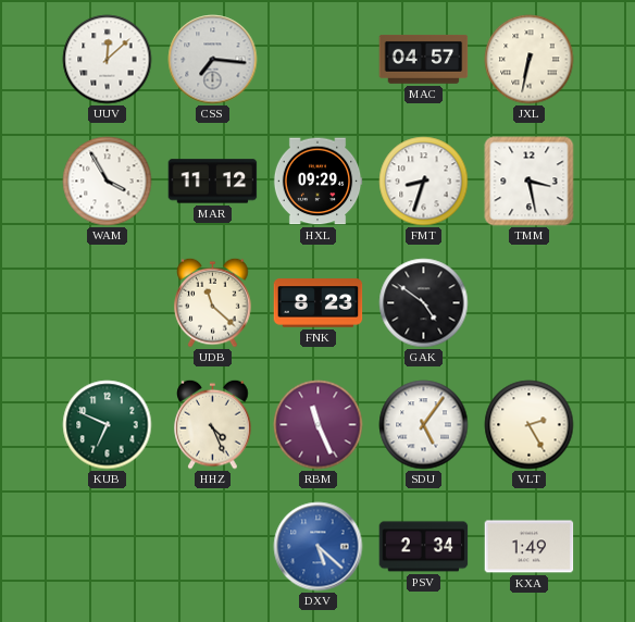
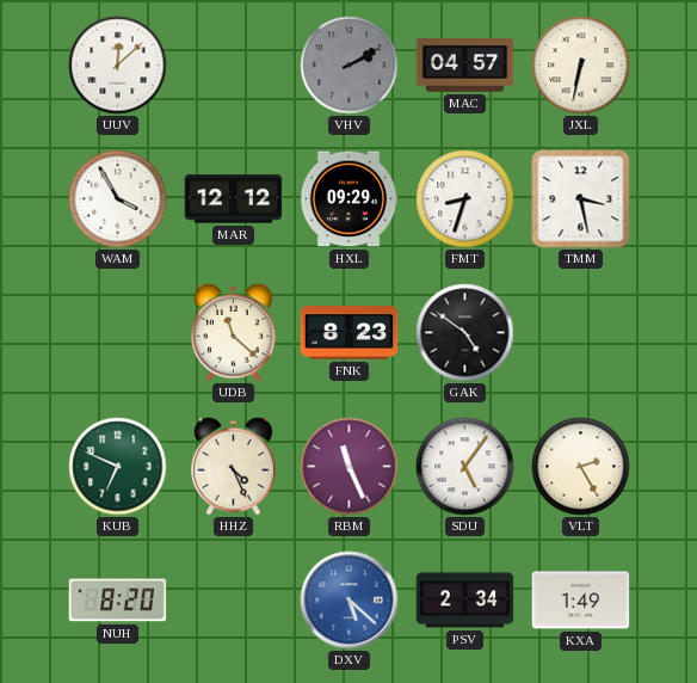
CSS: 7:16 -> none (213, 60)
VHV: none -> 2:10 (350, 66)
MAR: 11:12 -> 12:12 (234, 199)
NUH: none -> 8:20 (118, 601)
